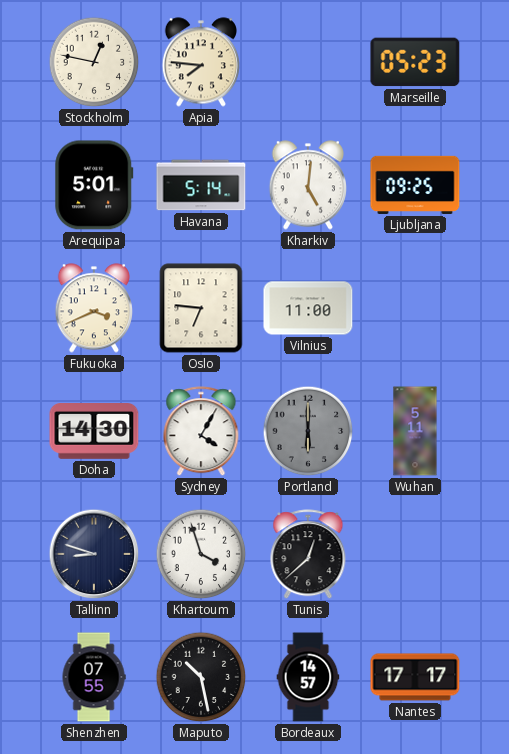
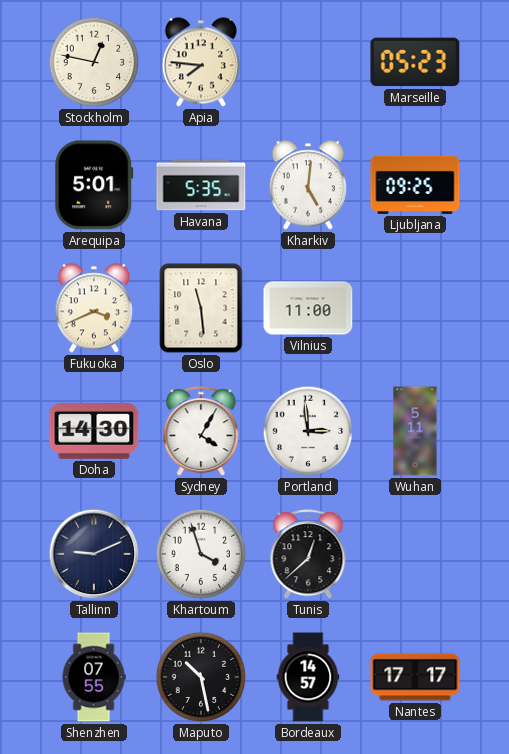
Havana: 5:14 -> 5:35 (201, 185)
Oslo: 6:46 -> 11:29 (201, 308)
Portland: 6:00 -> 2:59 (308, 431)
Portland dial: grey -> white (308, 431)
Tallinn: 8:48 -> 9:11 (94, 554)
